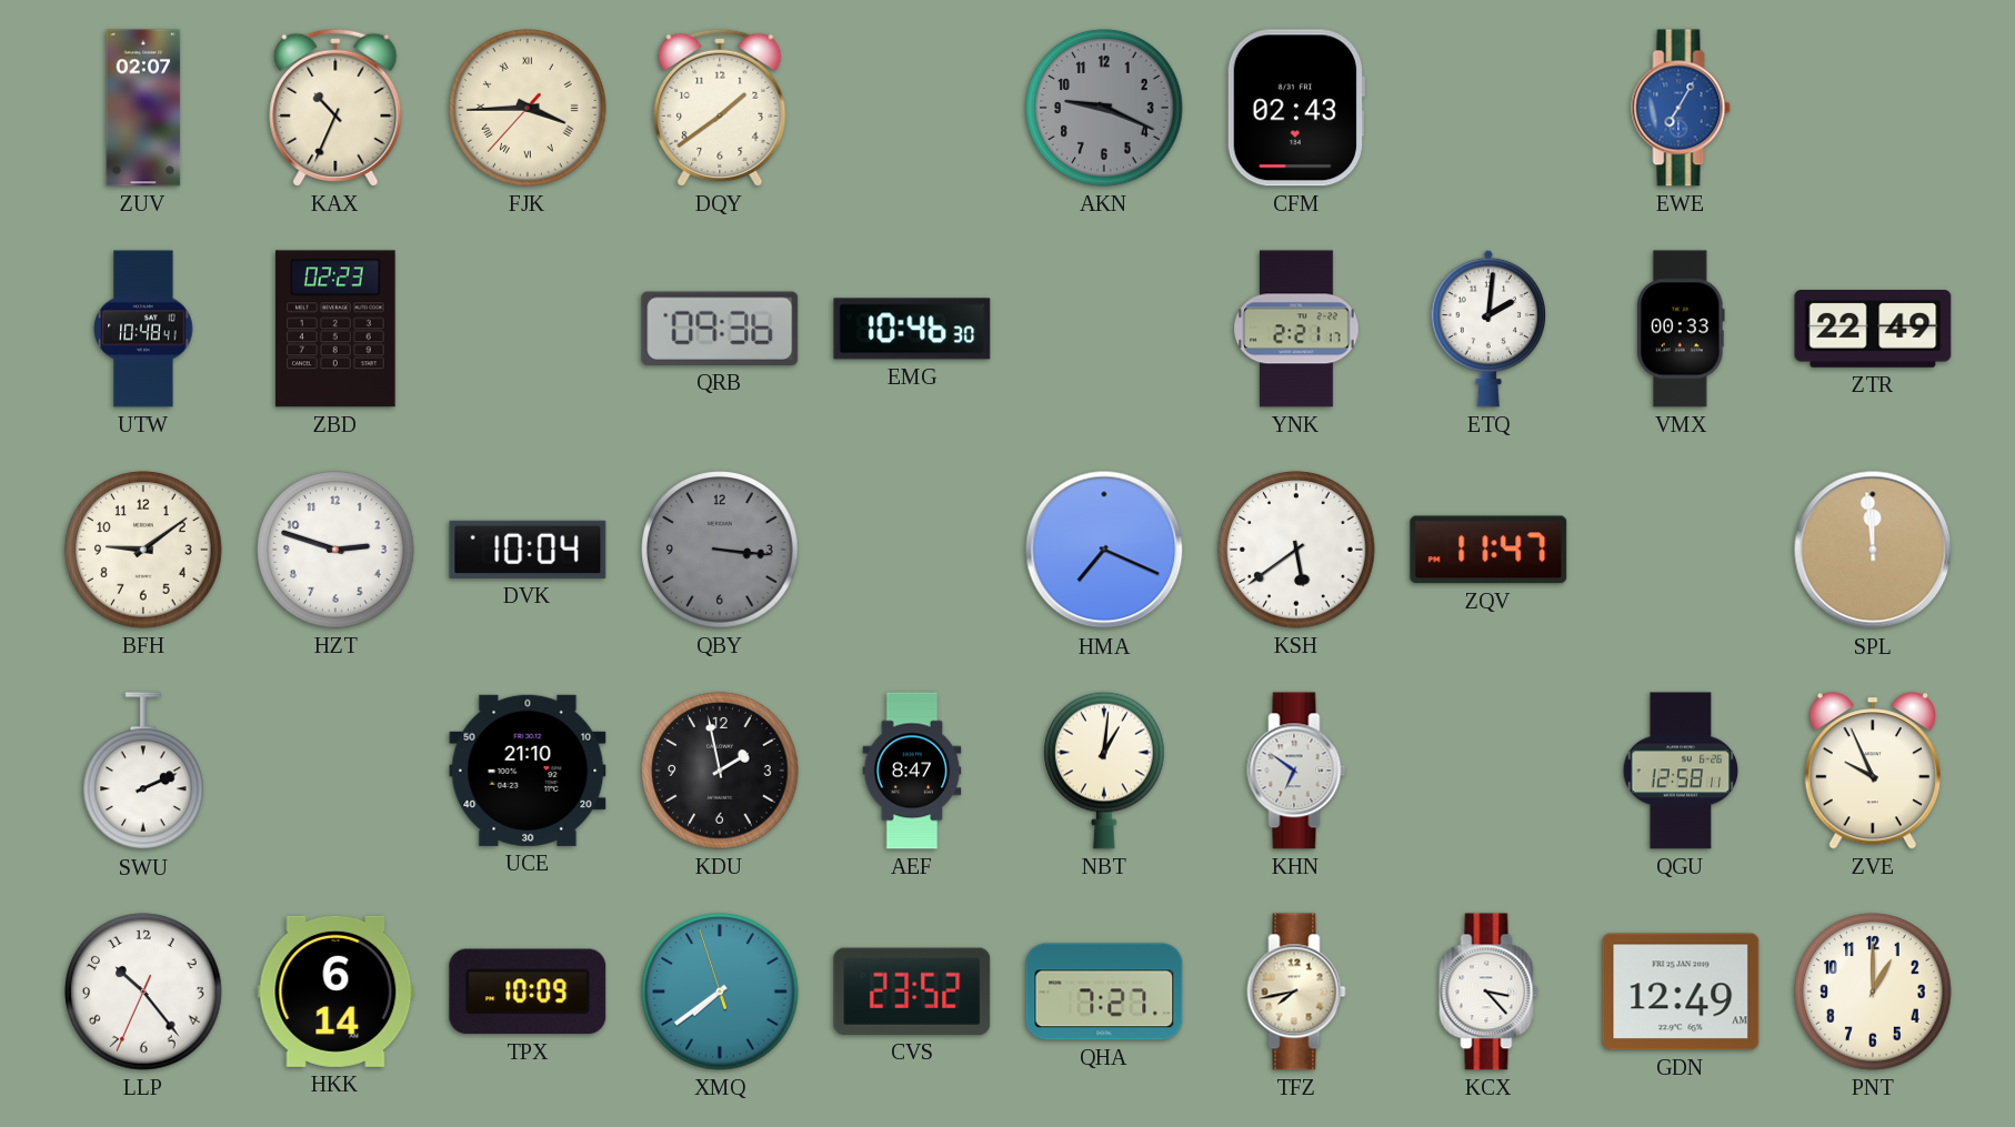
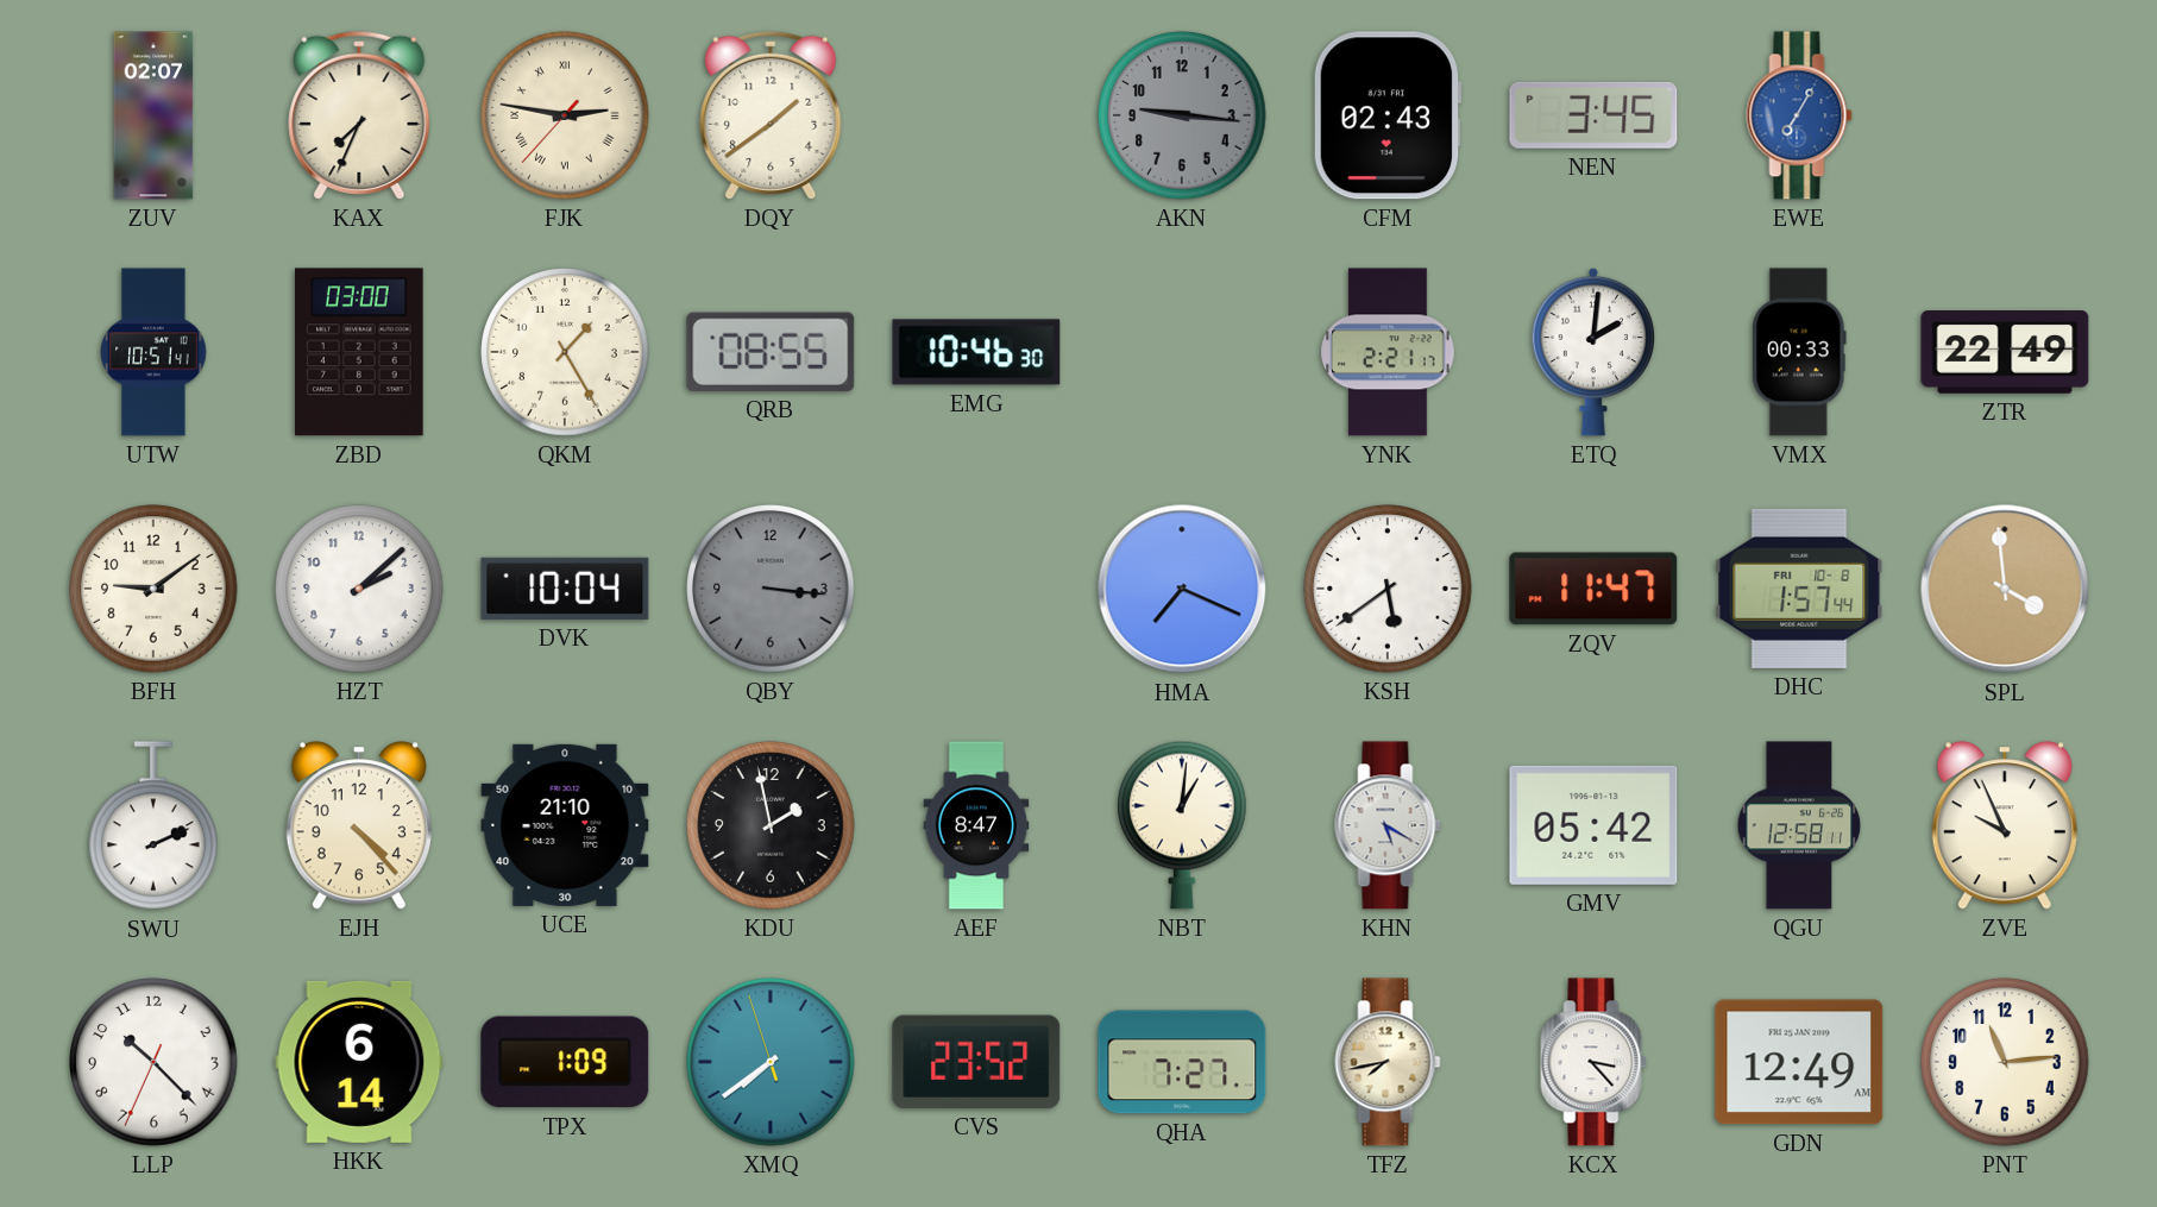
KAX: 10:34 -> 7:34 (359, 115)
FJK: 3:44 -> 2:46 (565, 115)
AKN: 9:19 -> 9:16 (1182, 115)
NEN: none -> 3:45 (1593, 115)
UTW: 10:48 -> 10:51 (153, 352)
ZBD: 02:23 -> 03:00 (360, 352)
QKM: none -> 1:25 (565, 352)
QRB: 09:36 -> 08:55 (771, 352)
HZT: 2:48 -> 2:08 (359, 589)
DHC: none -> 1:57 (1799, 589)
SPL: 11:59 -> 3:59 (2005, 589)
EJH: none -> 4:23 (359, 825)
KHN: 6:51 -> 5:20 (1388, 825)
GMV: none -> 05:42 (1593, 825)
LLP: 10:23 -> 10:22 (153, 1062)
TPX: 10:09 -> 1:09 (565, 1062)
PNT: 1:00 -> 11:14 (2005, 1062)
